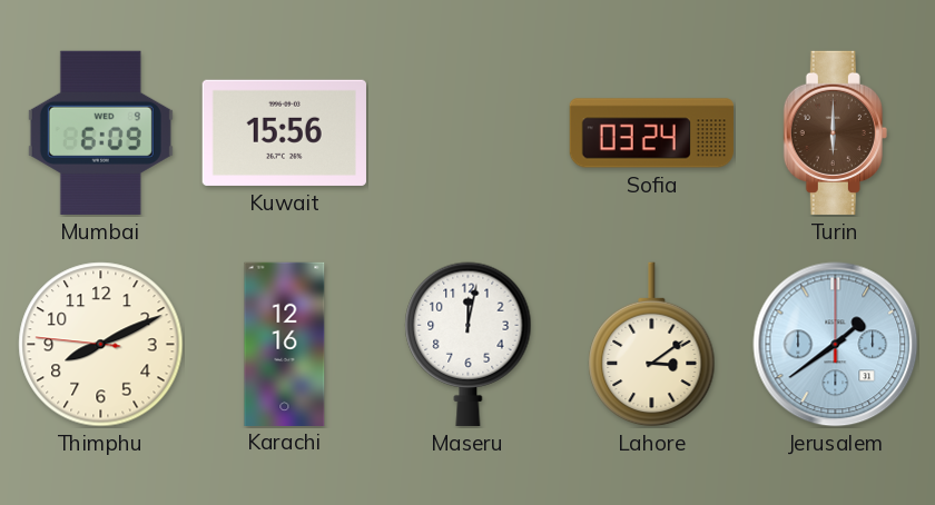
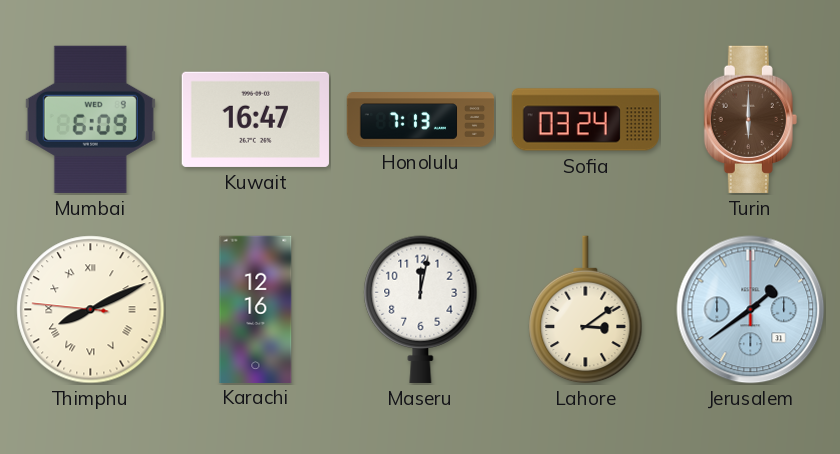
Kuwait: 15:56 -> 16:47 (255, 119)
Honolulu: none -> 7:13 (421, 120)
Thimphu numerals: Arabic -> Roman (91, 310)
